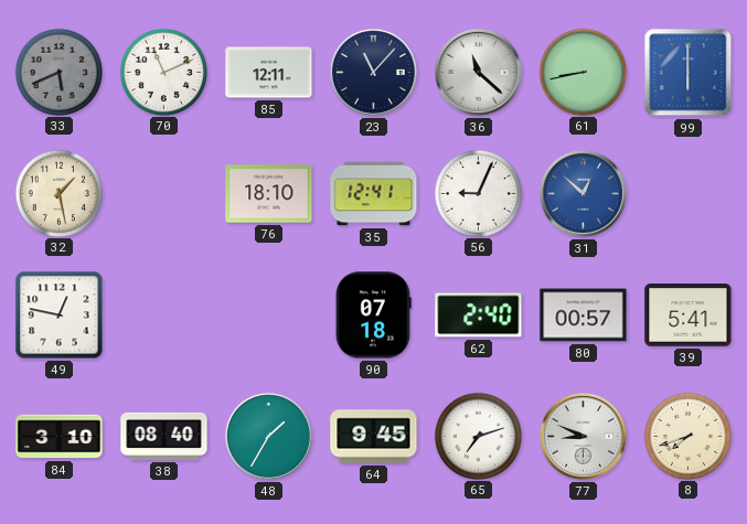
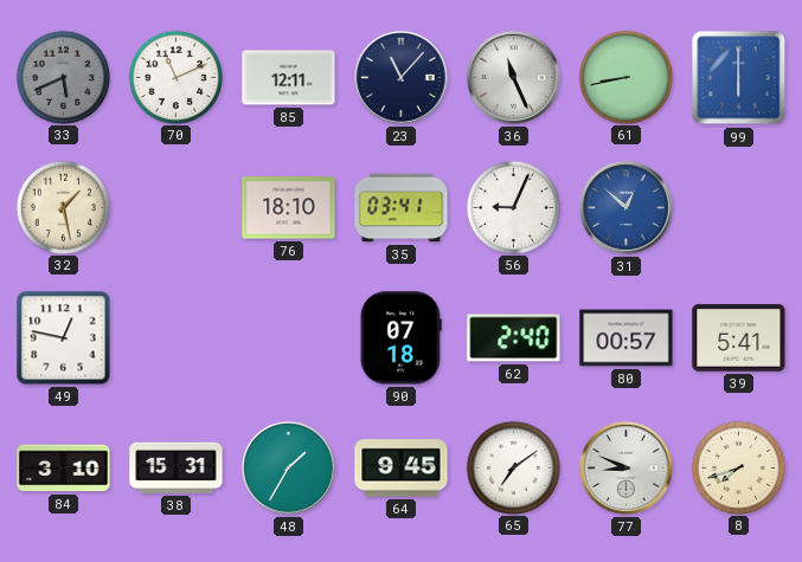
36: 11:22 -> 11:26 (513, 77)
35: 12:41 -> 03:41 (402, 208)
38: 08:40 -> 15:31 (177, 467)
65: 7:12 -> 7:09 (513, 467)
